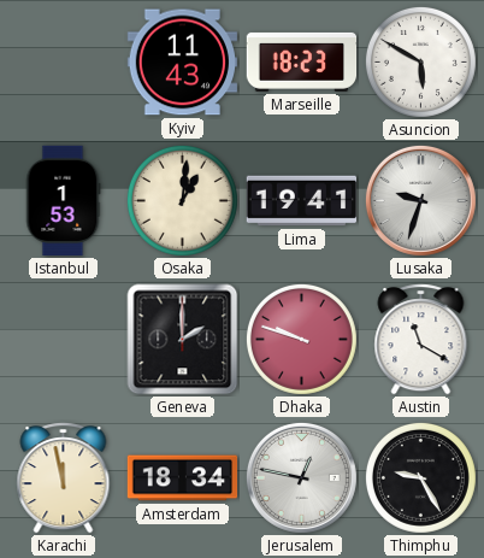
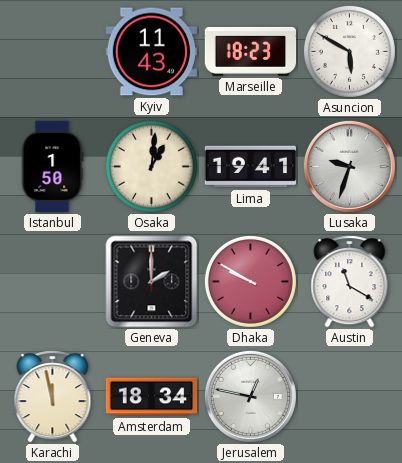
Istanbul: 1:53 -> 1:50 (52, 167)
Dhaka: 9:48 -> 9:50 (250, 281)
Thimphu: 9:25 -> none (420, 477)
